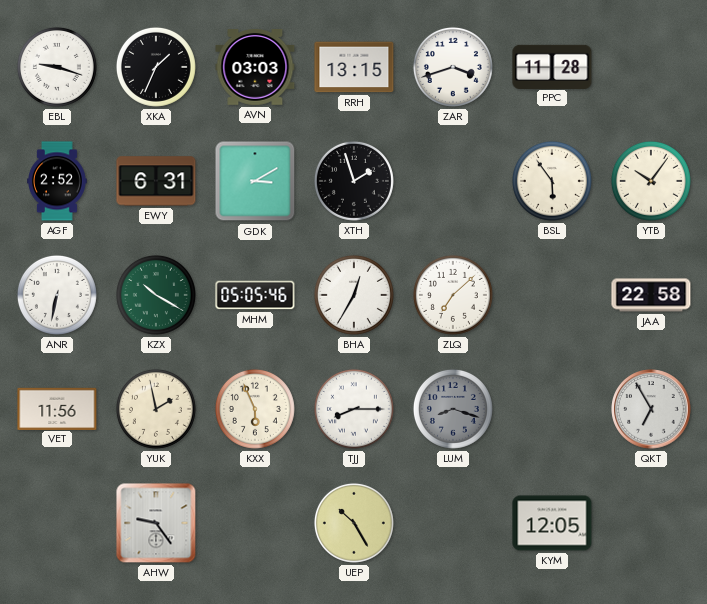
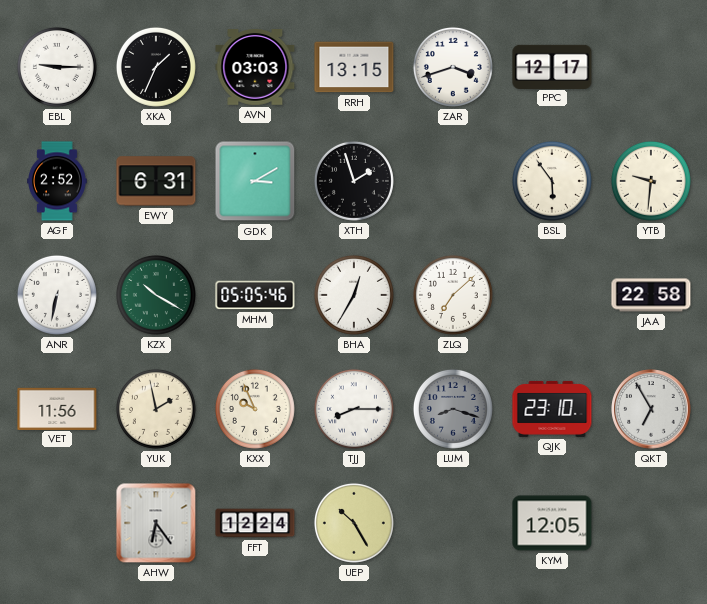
EBL: 9:18 -> 9:15 (57, 67)
PPC: 11:28 -> 12:17 (552, 66)
YTB: 10:06 -> 9:31 (651, 181)
KXX: 5:56 -> 9:56 (255, 409)
QJK: none -> 23:10 (552, 409)
AHW: 9:24 -> 6:24 (156, 523)
FFT: none -> 12:24 (255, 523)
